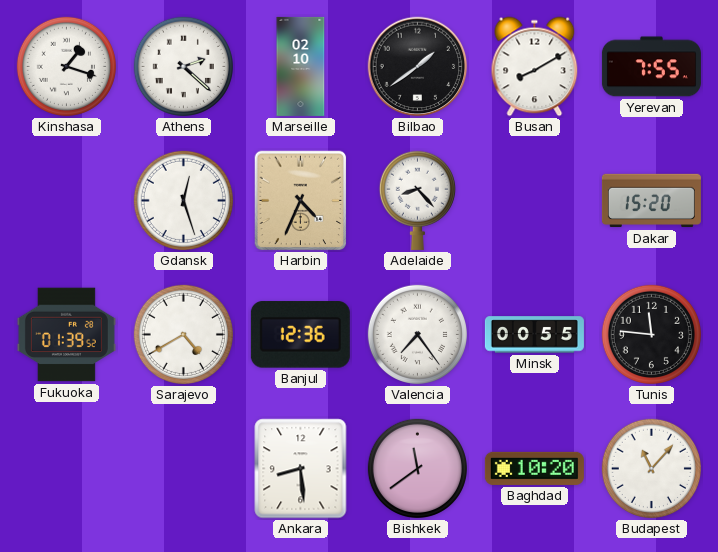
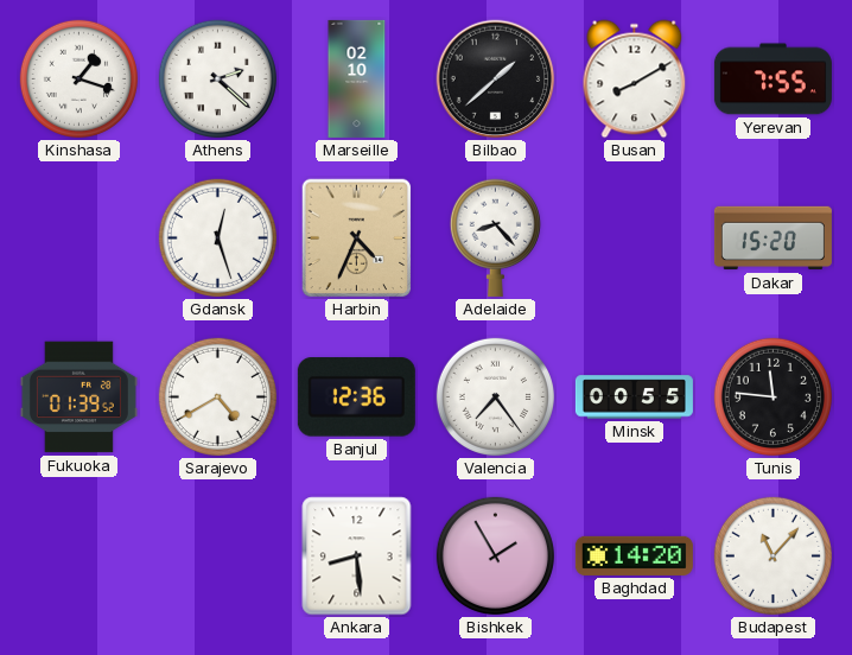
Bilbao: 1:39 -> 1:38 (496, 80)
Bishkek: 11:39 -> 1:55 (495, 555)
Baghdad: 10:20 -> 14:20 (634, 555)
